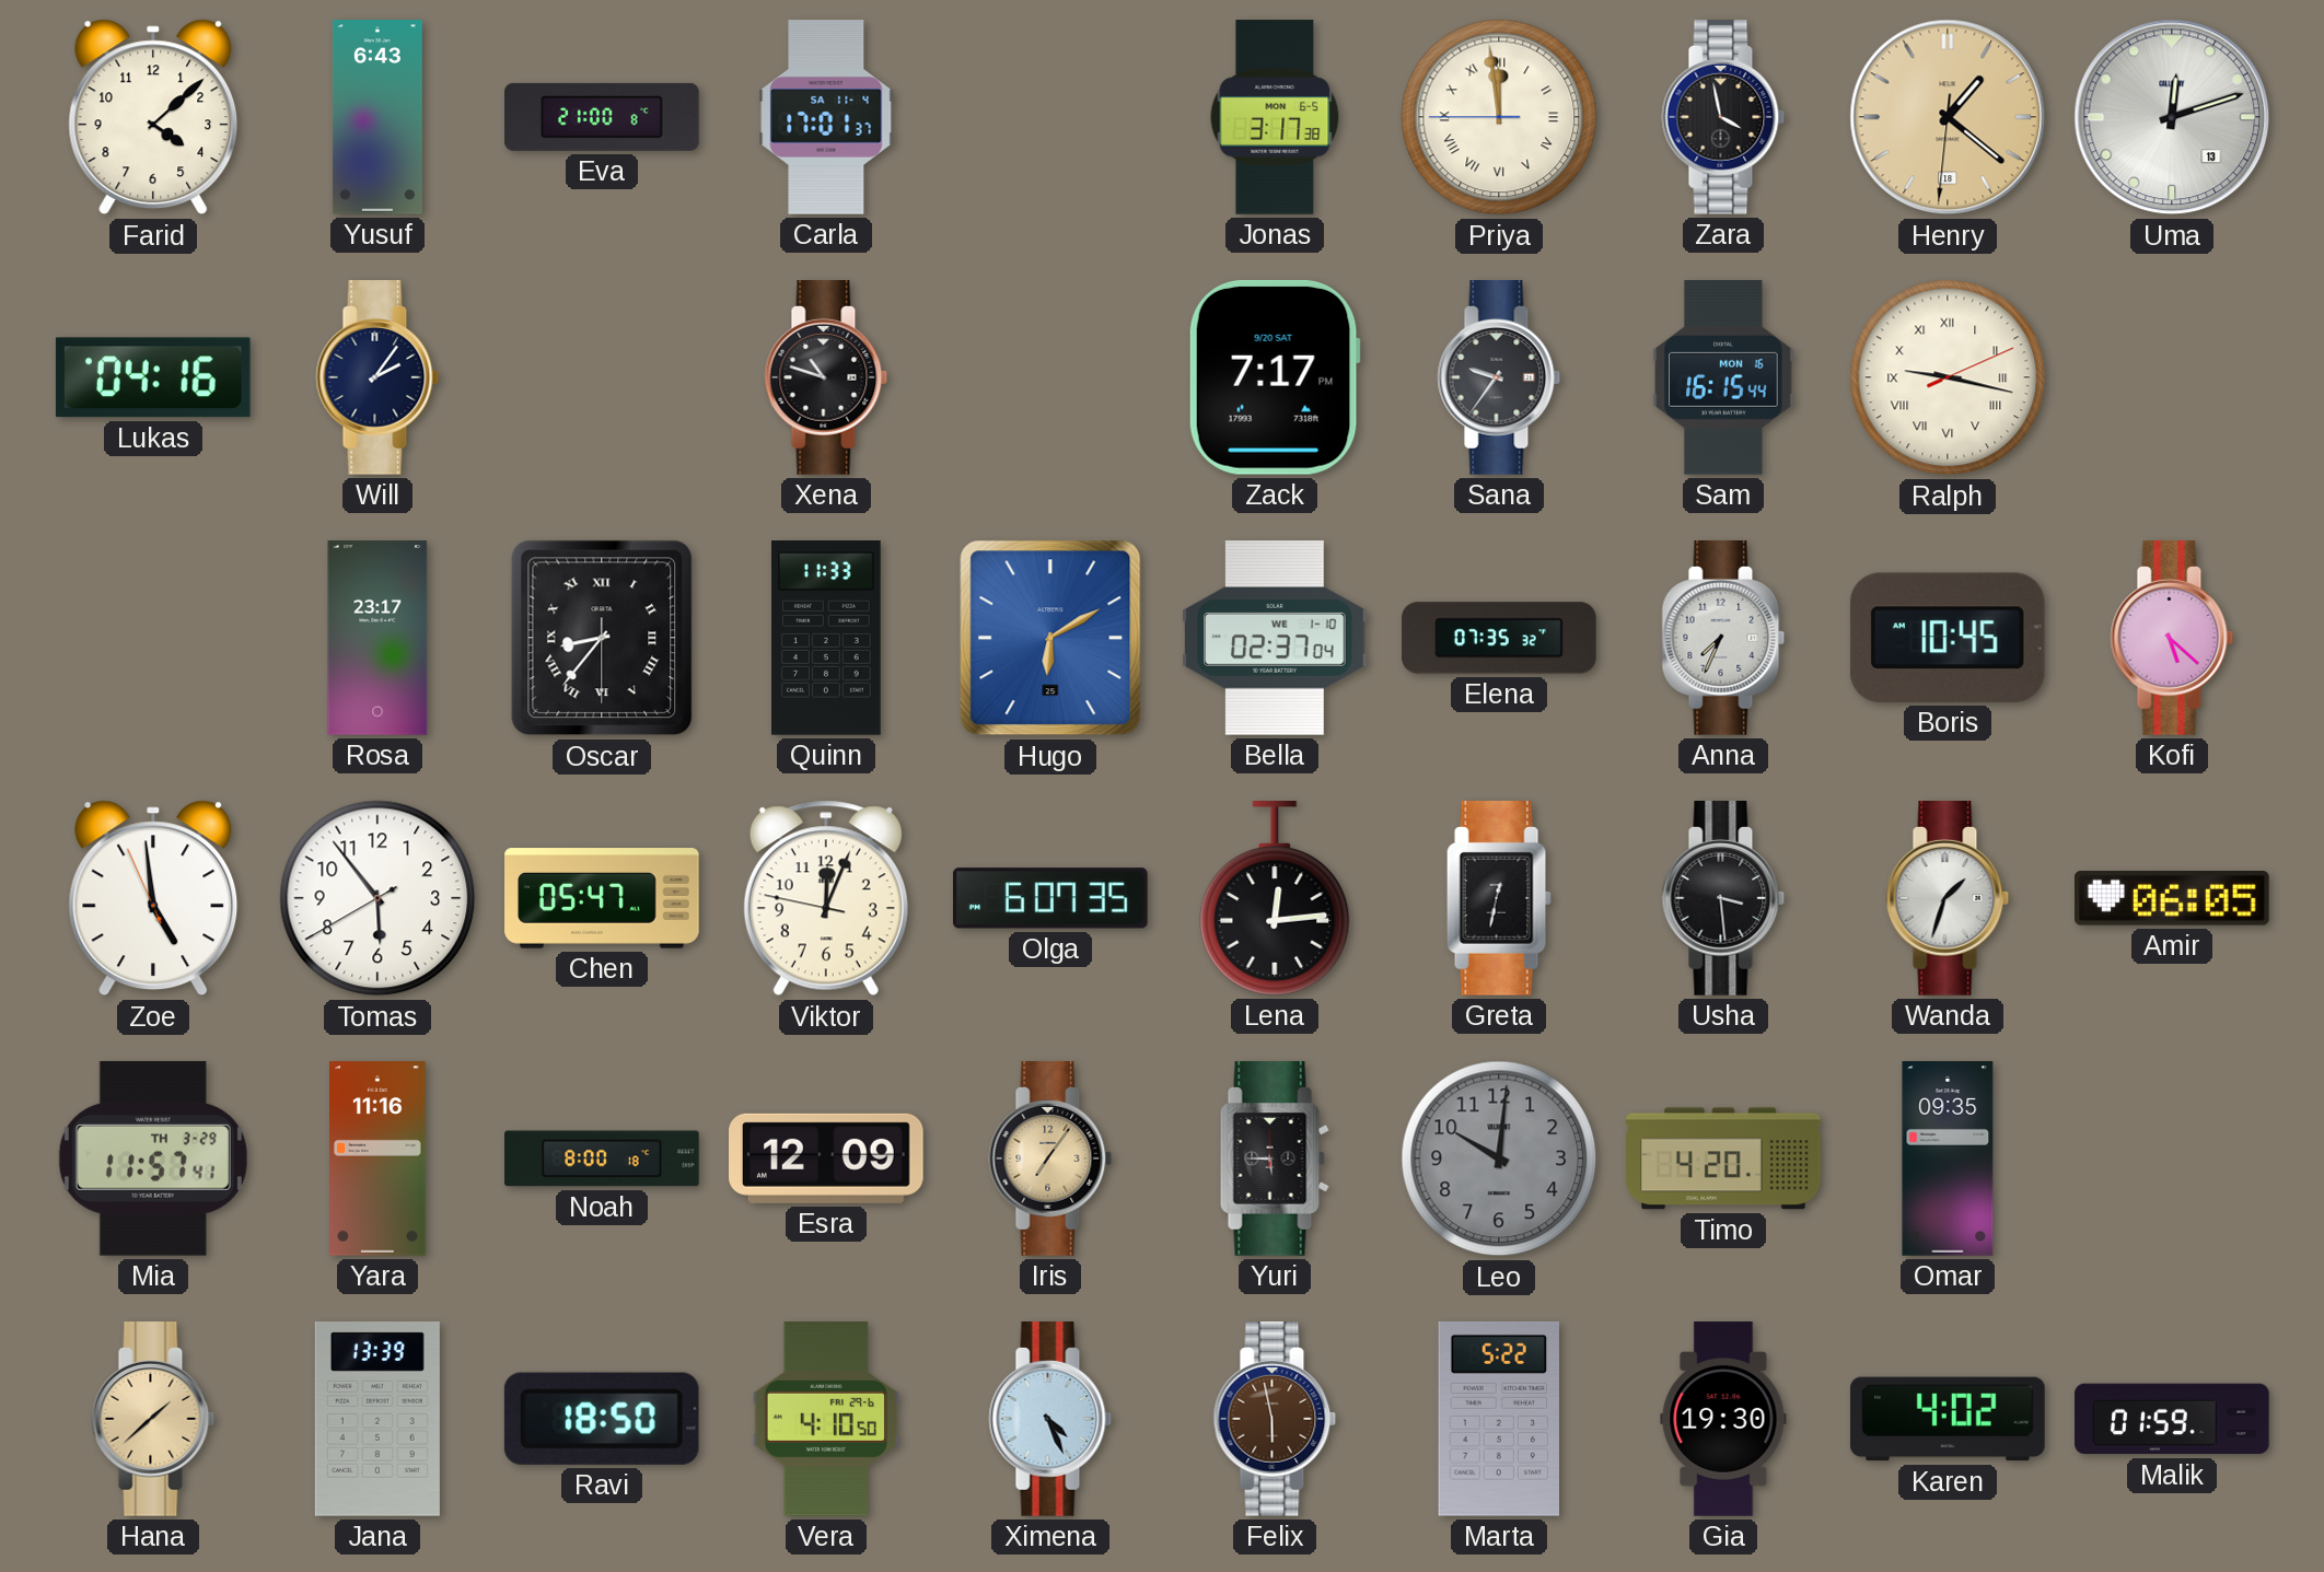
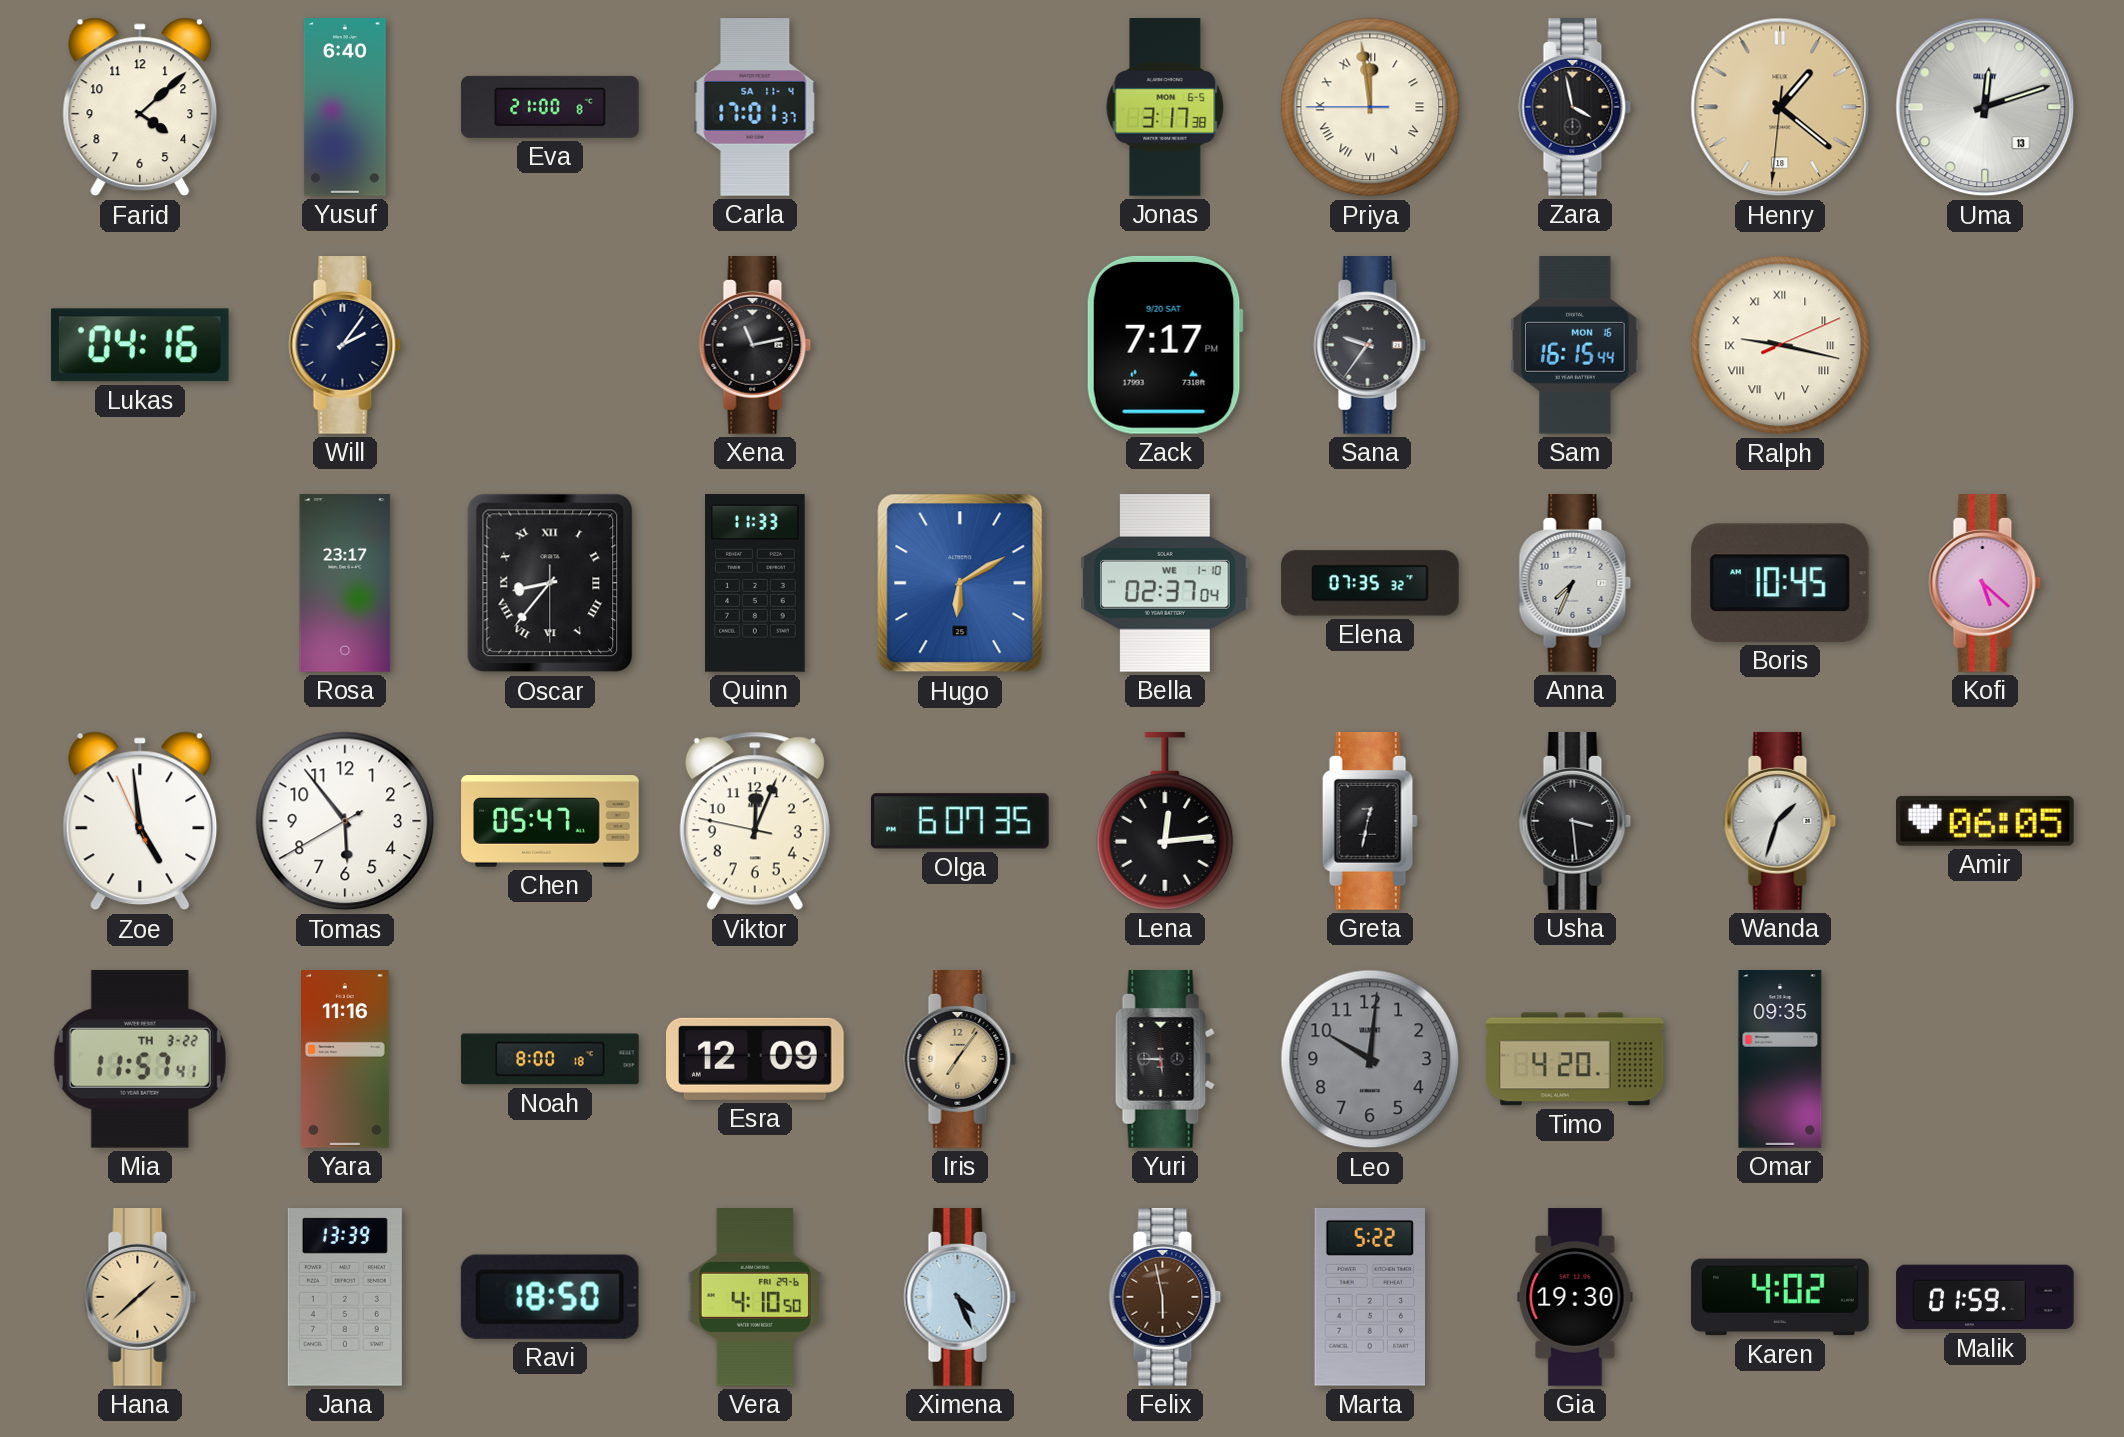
Yusuf: 6:43 -> 6:40 (345, 107)
Xena: 10:48 -> 11:13 (755, 346)
Mia date: TH 3-29 -> TH 3-22 (140, 1059)
